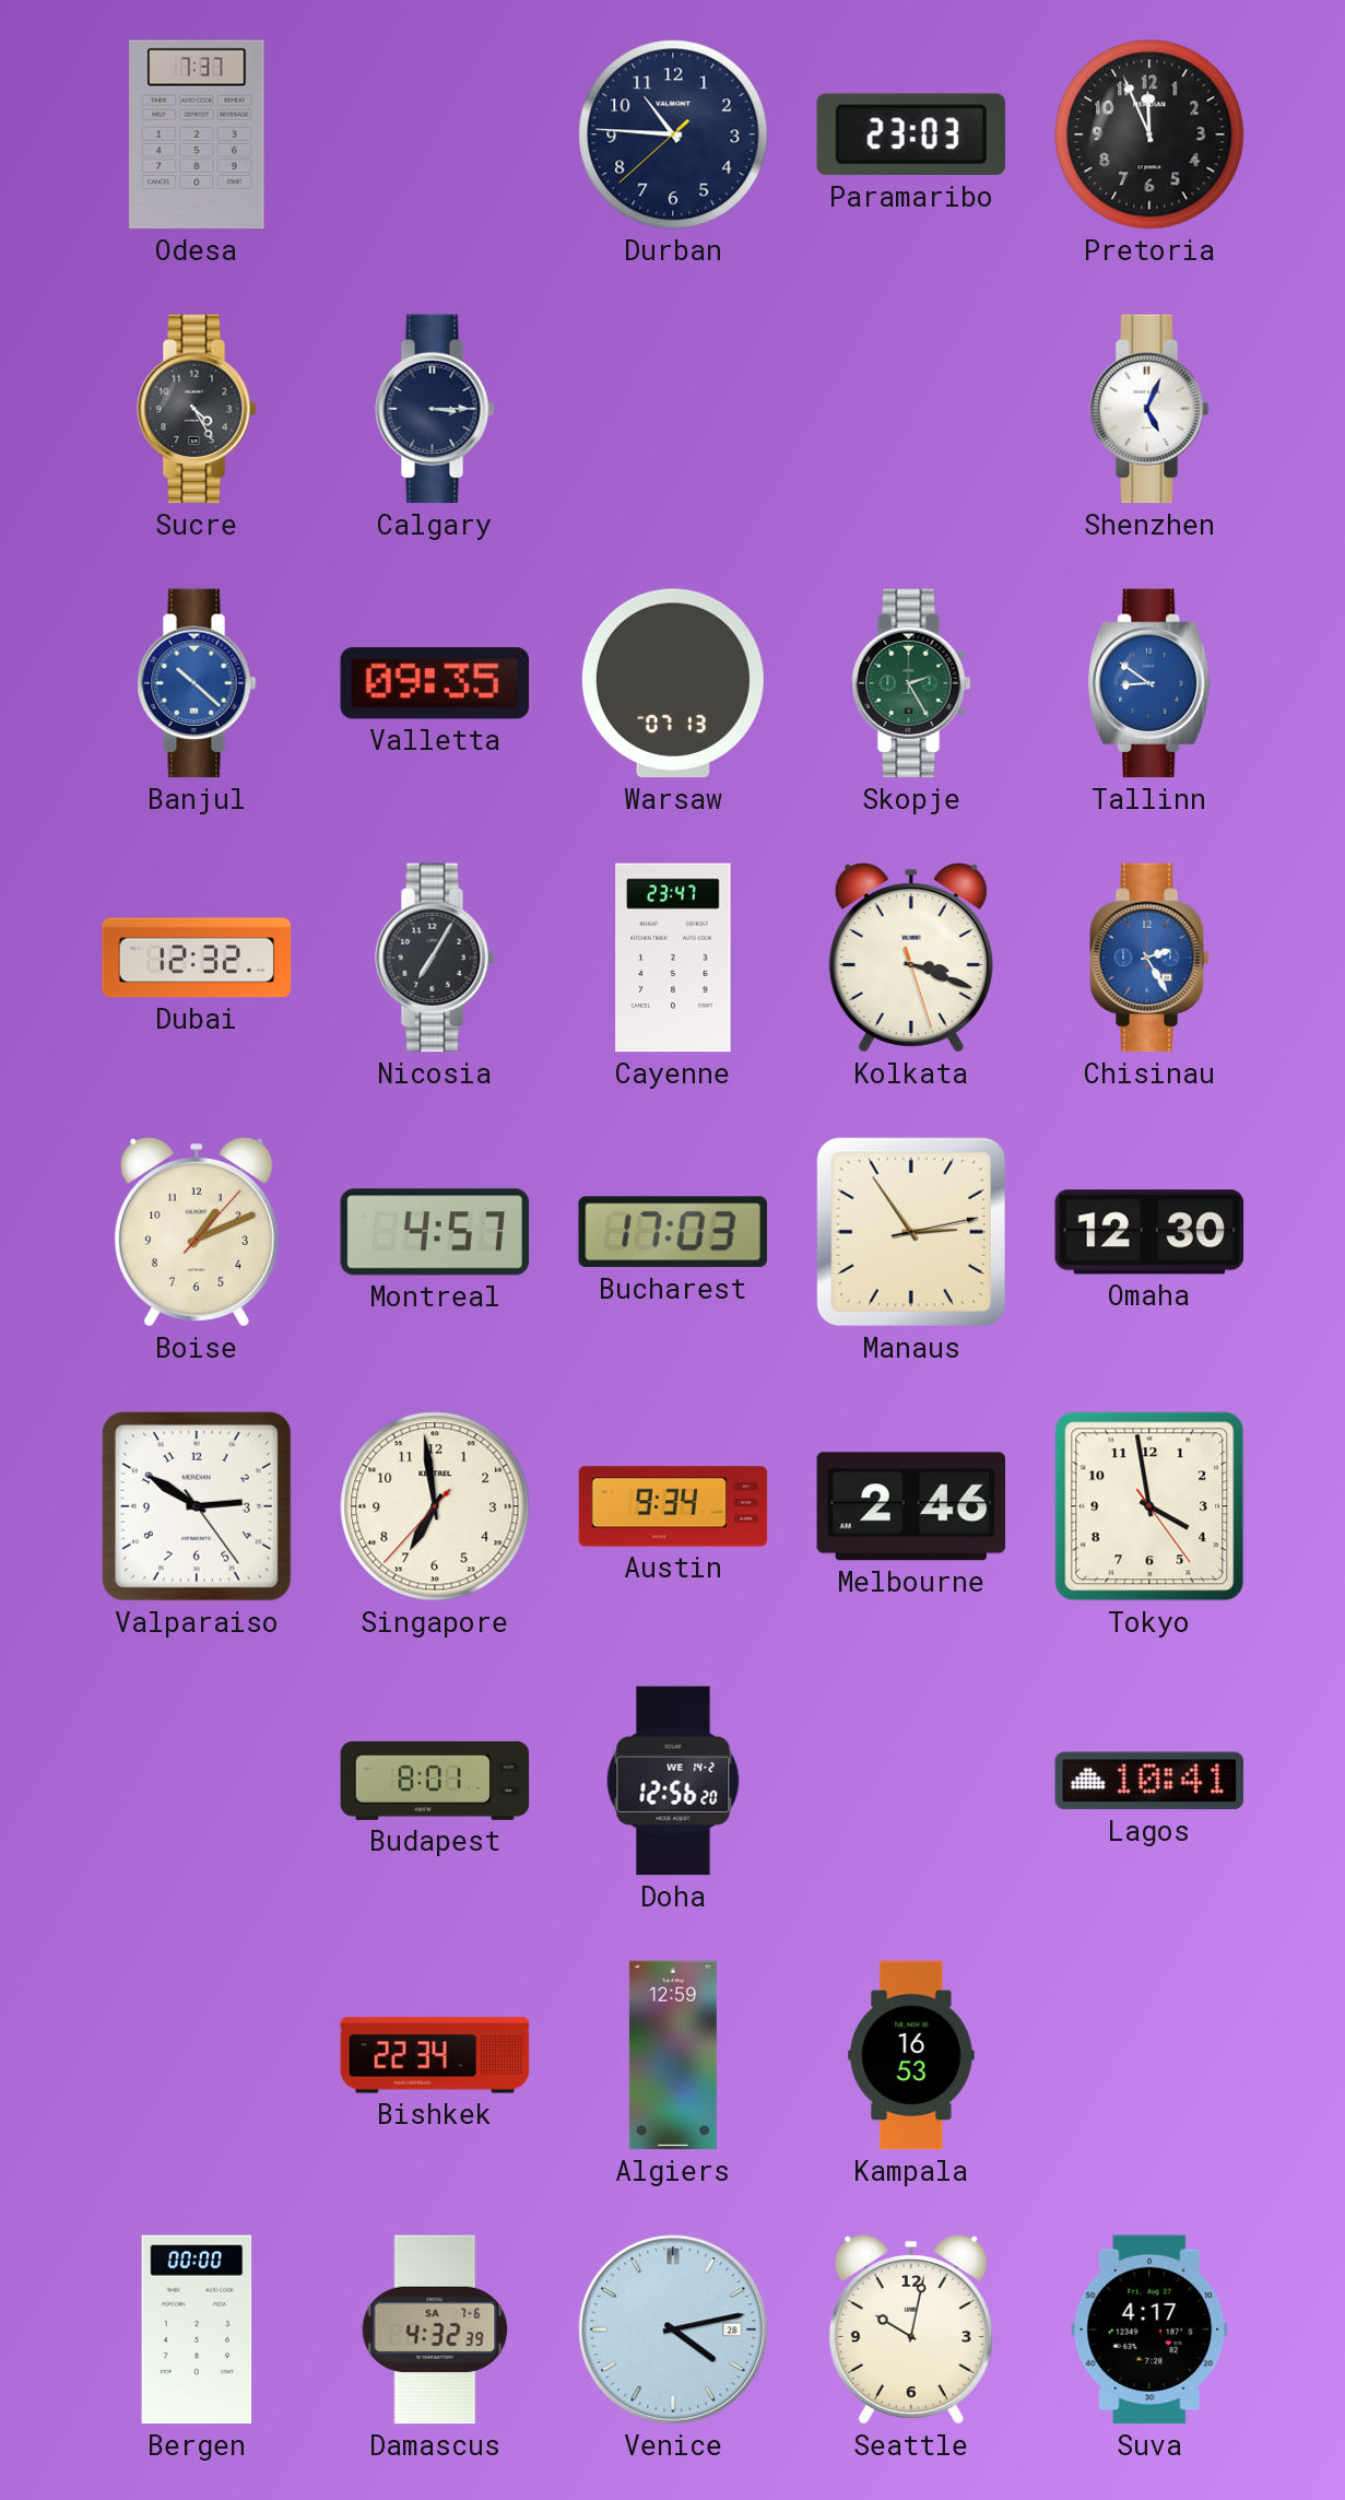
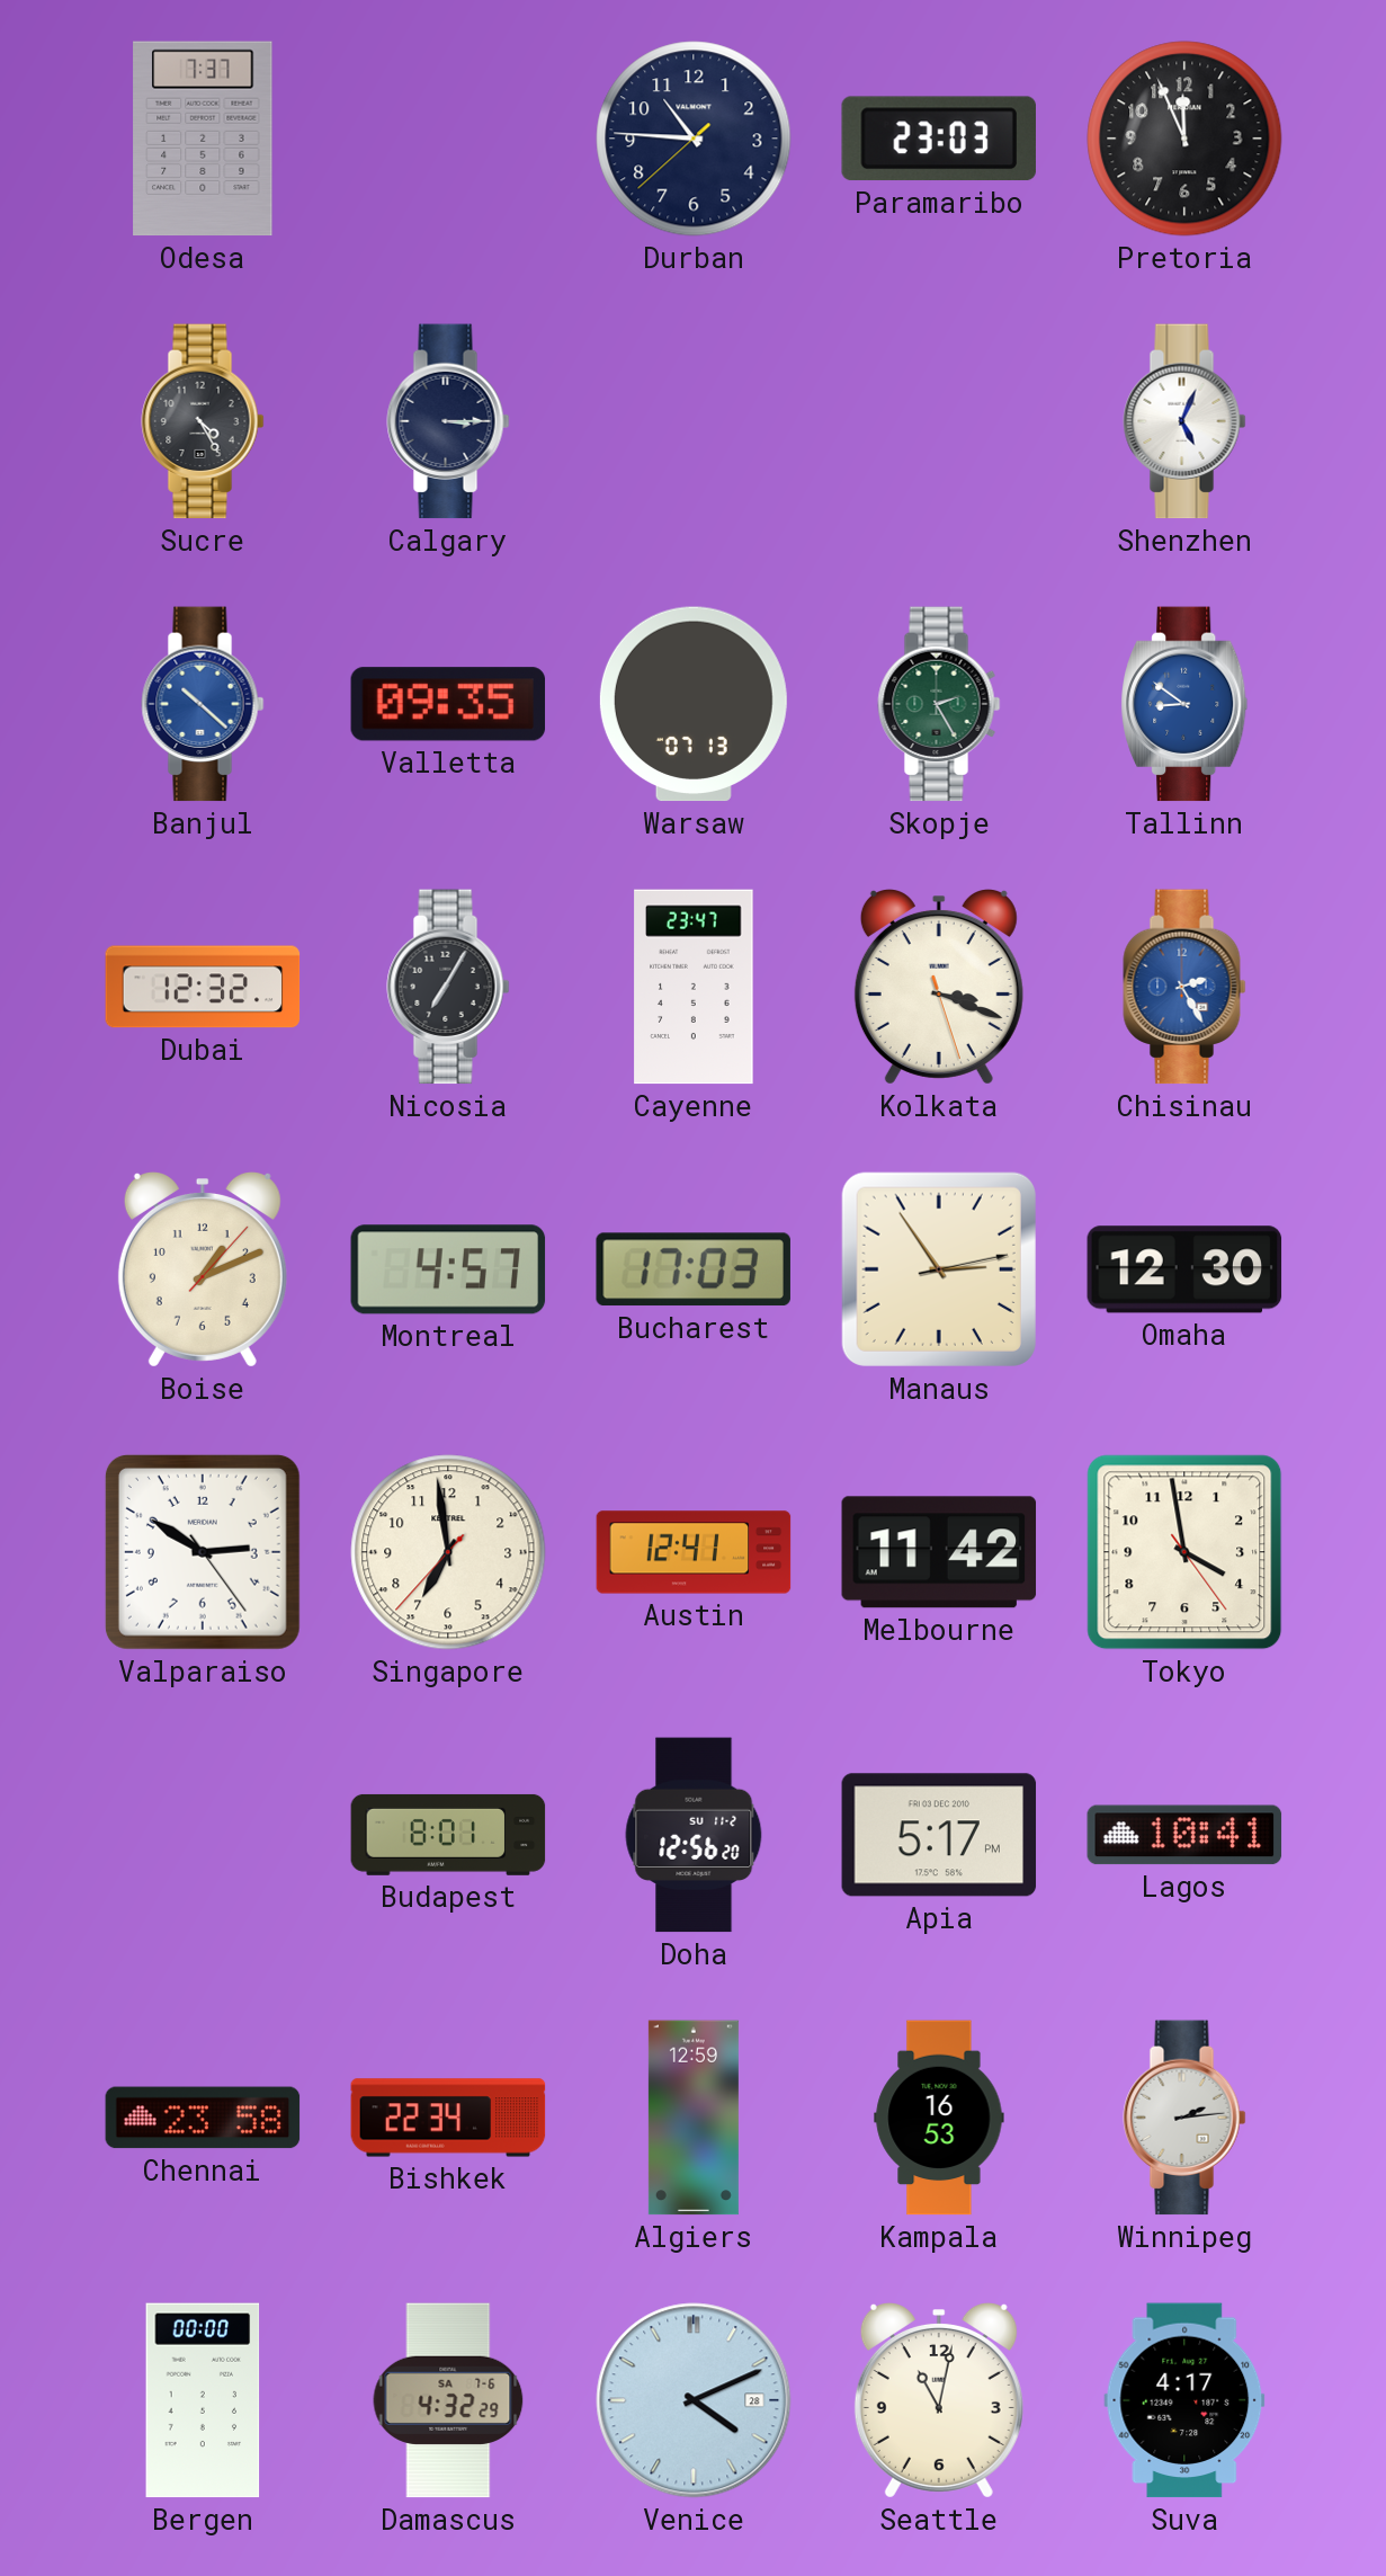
Austin: 9:34 -> 12:41 (694, 1552)
Melbourne: 2:46 -> 11:42 (939, 1552)
Doha date: WE 14-2 -> SU 11-2 (694, 1835)
Apia: none -> 5:17 (939, 1835)
Chennai: none -> 23:58 (203, 2118)
Winnipeg: none -> 2:14 (1184, 2118)
Damascus: 4:32:39 -> 4:32:29 (448, 2400)
Venice: 4:13 -> 4:11 (694, 2400)
Seattle: 10:02 -> 11:02 (939, 2401)
